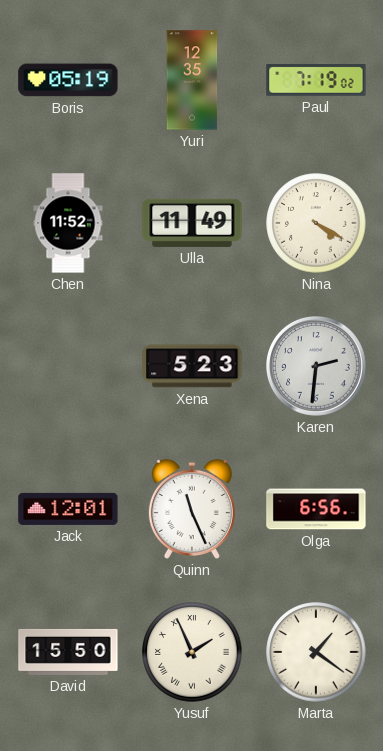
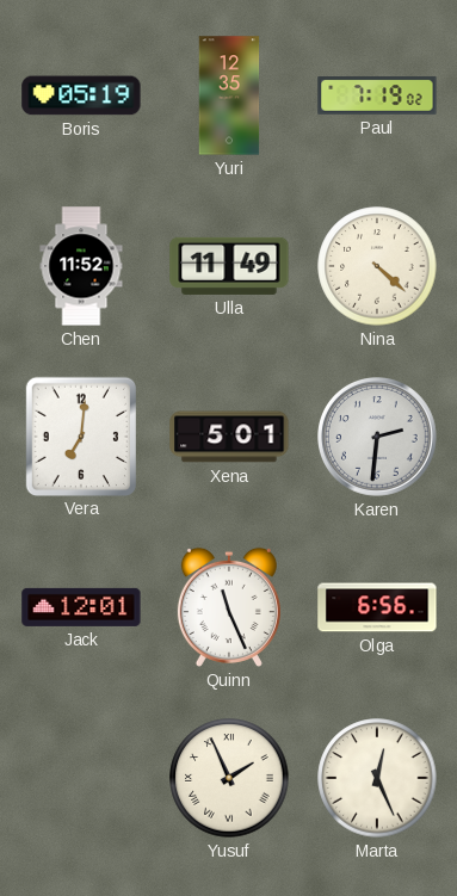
Nina: 4:20 -> 4:22 (377, 266)
Vera: none -> 7:01 (80, 435)
Xena: 5:23 -> 5:01 (229, 437)
David: 15:50 -> none (68, 652)
Marta: 1:21 -> 12:26 (377, 778)
